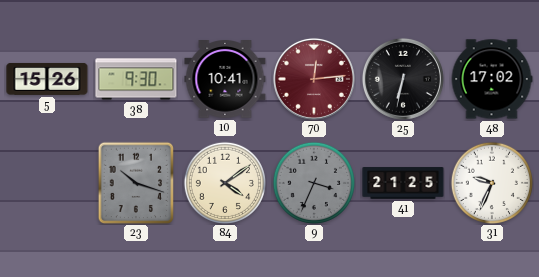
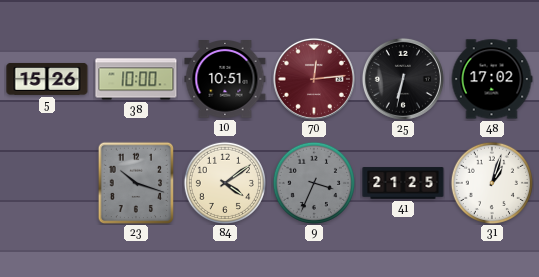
38: 9:30 -> 10:00 (136, 79)
10: 10:41 -> 10:51 (225, 80)
31: 9:34 -> 1:03 (491, 182)
